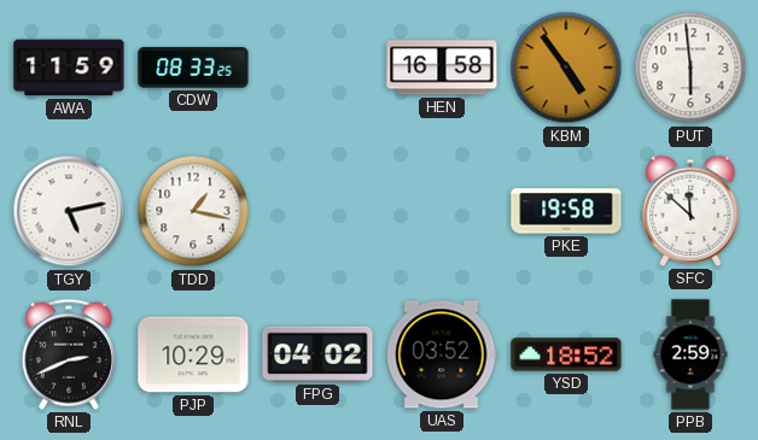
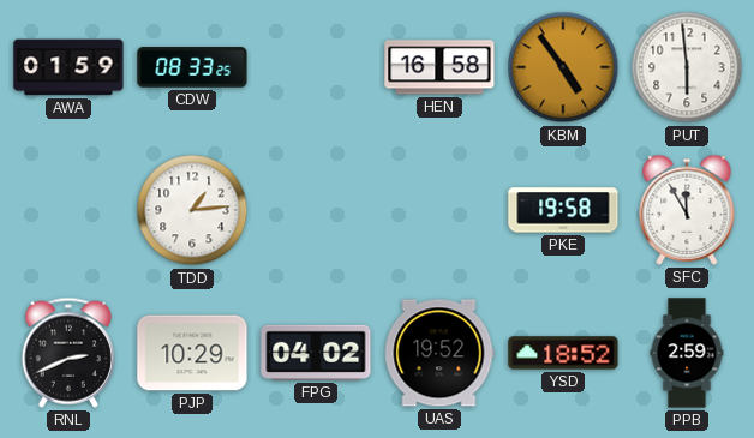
AWA: 11:59 -> 01:59 (68, 67)
TGY: 5:13 -> none (69, 211)
TDD: 1:17 -> 1:14 (192, 210)
SFC: 11:52 -> 11:55 (687, 210)
UAS: 03:52 -> 19:52 (439, 353)
